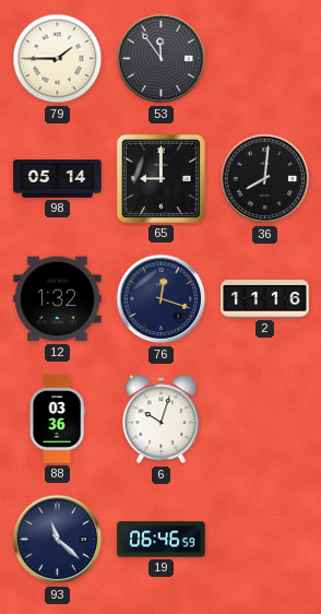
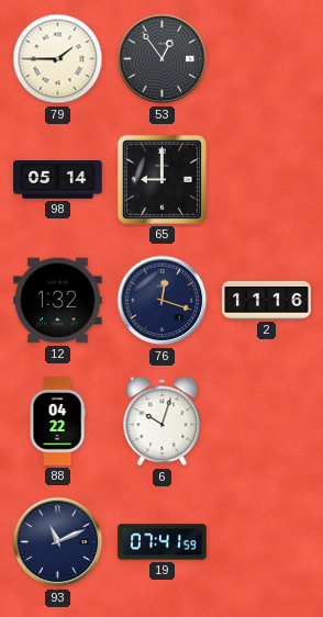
53: 11:54 -> 12:54 (163, 59)
36: 8:01 -> none (265, 179)
88: 03:36 -> 04:22 (57, 422)
93: 11:22 -> 11:11 (58, 542)
19: 06:46 -> 07:41 (163, 542)
